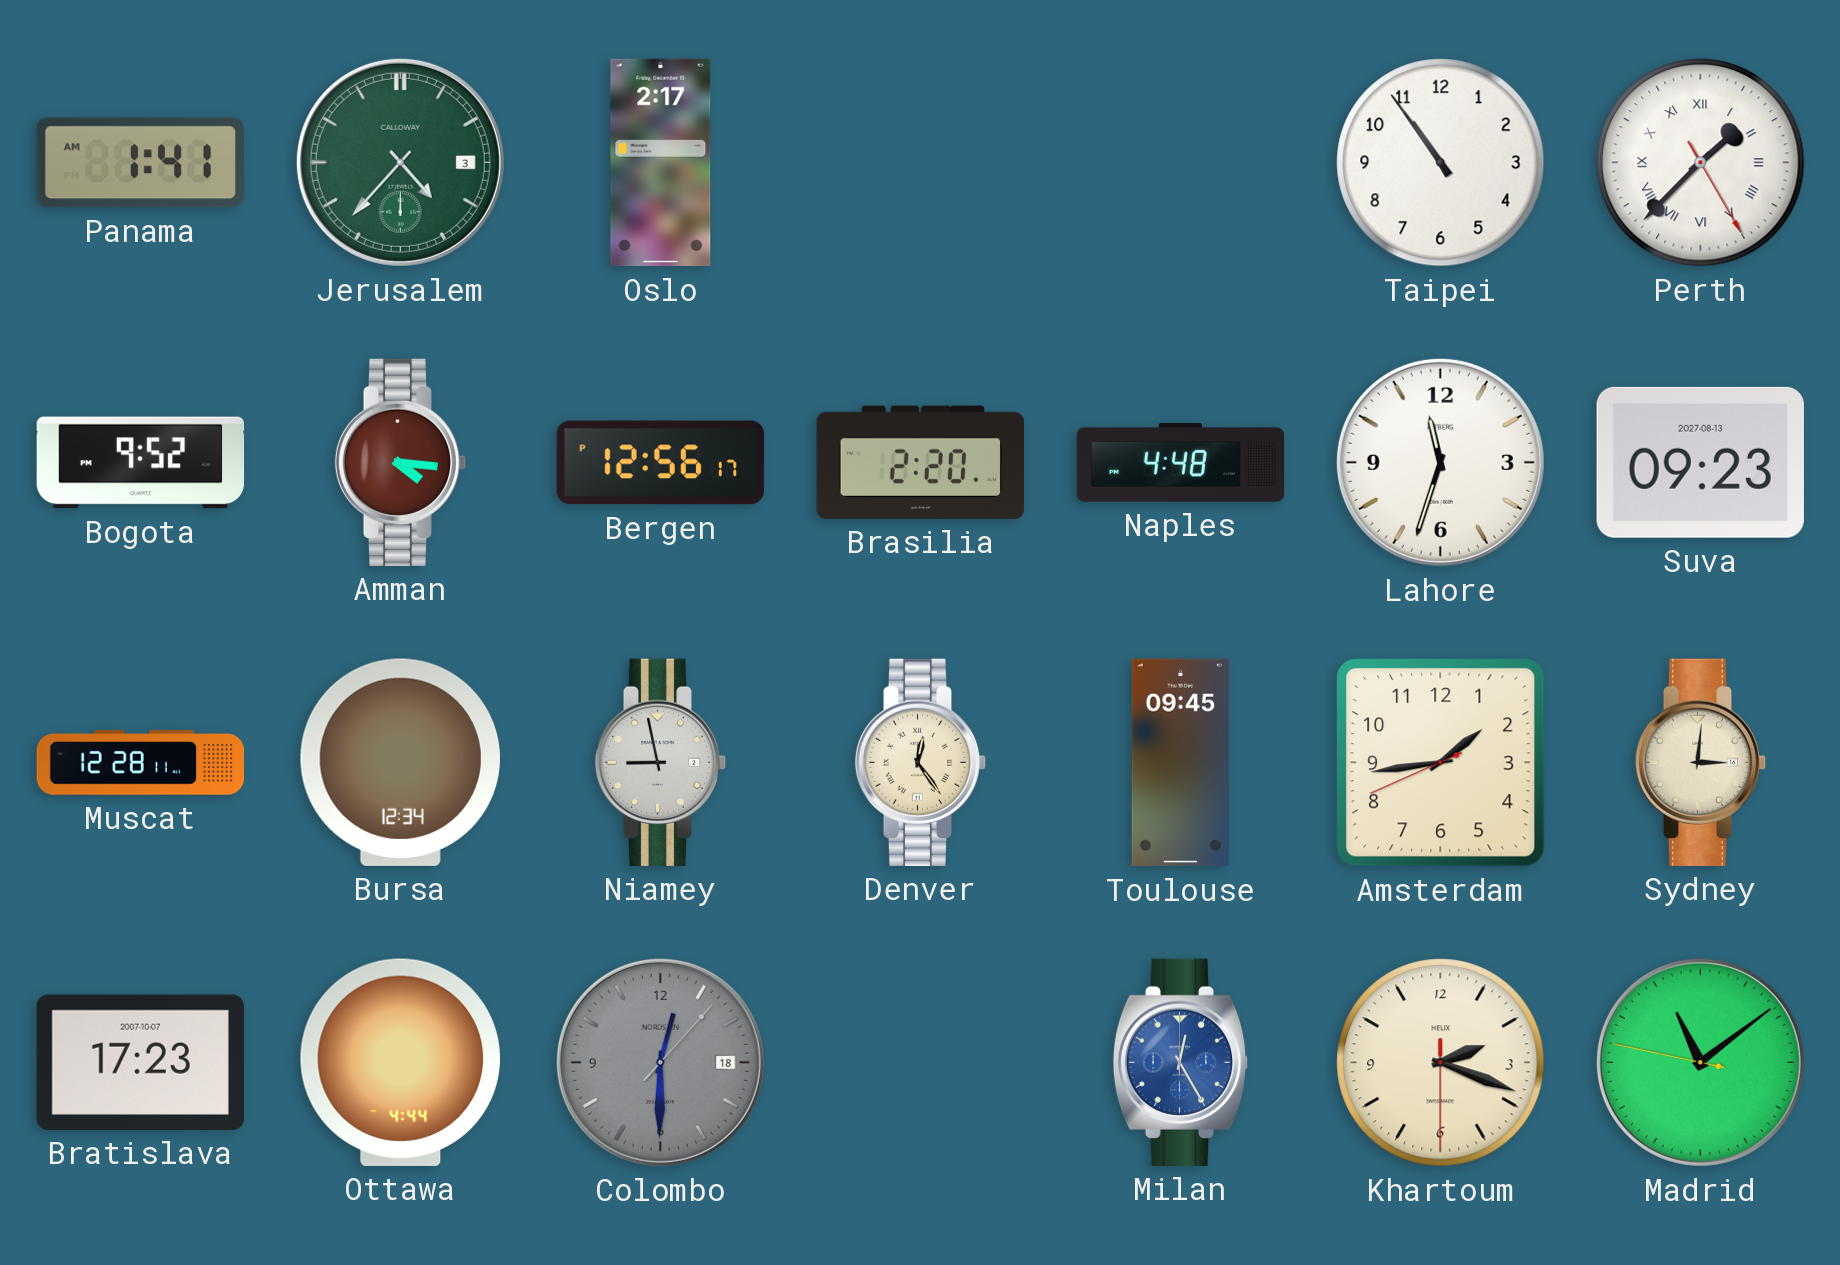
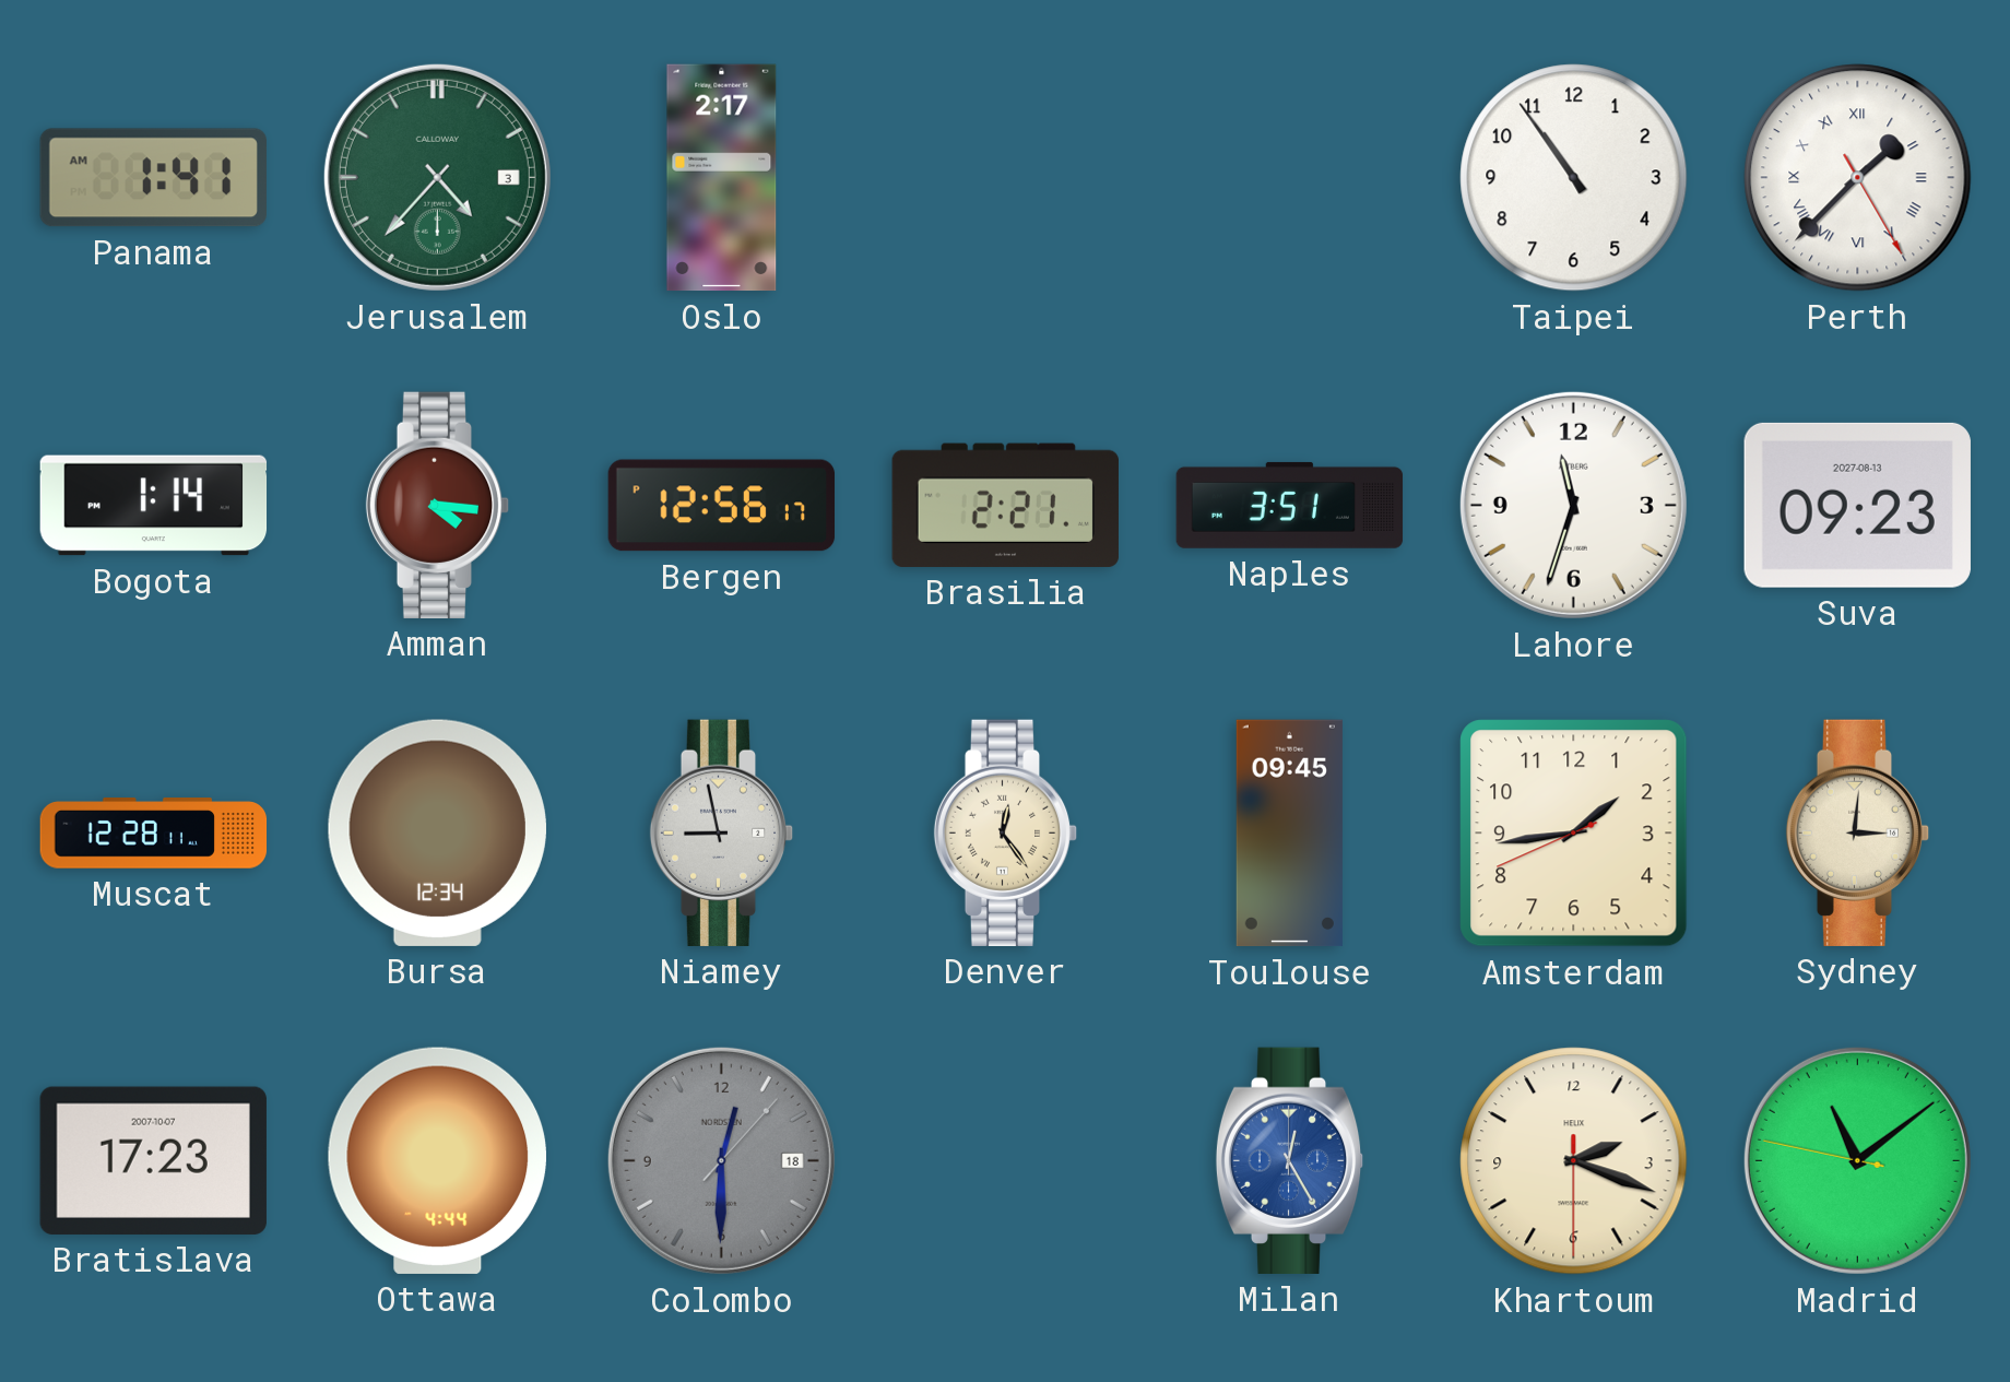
Bogota: 9:52 -> 1:14 (154, 506)
Brasilia: 2:20 -> 2:21 (1005, 505)
Naples: 4:48 -> 3:51 (1290, 505)
